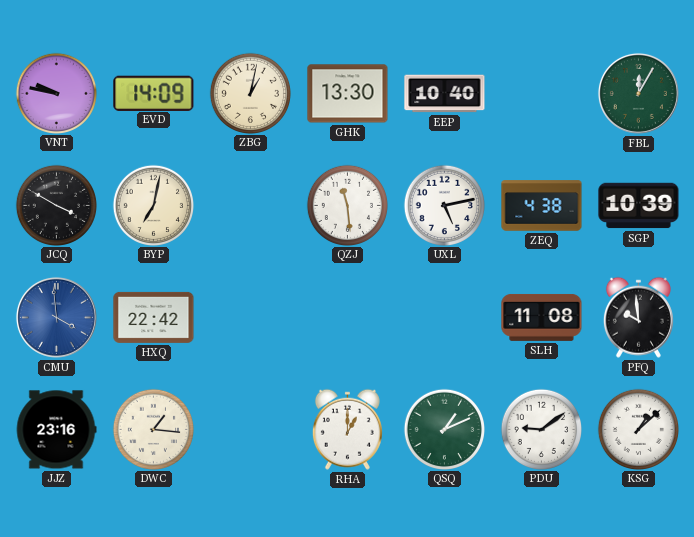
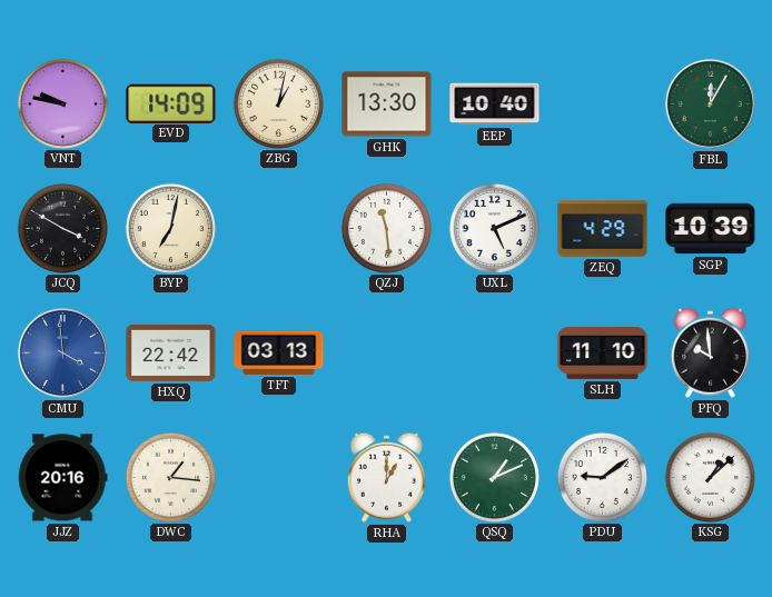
UXL: 5:13 -> 5:11 (494, 228)
ZEQ: 4:38 -> 4:29 (603, 229)
TFT: none -> 03:13 (279, 352)
SLH: 11:08 -> 11:10 (603, 352)
JJZ: 23:16 -> 20:16 (62, 478)
